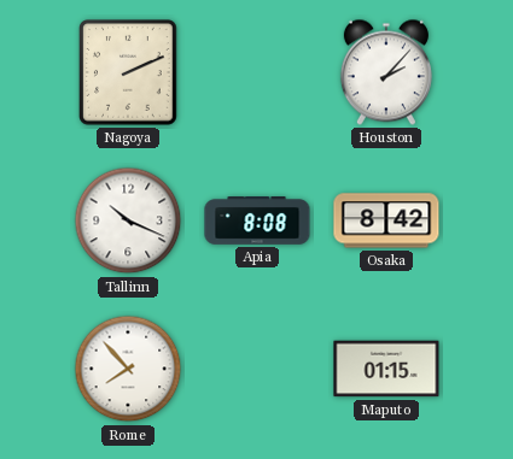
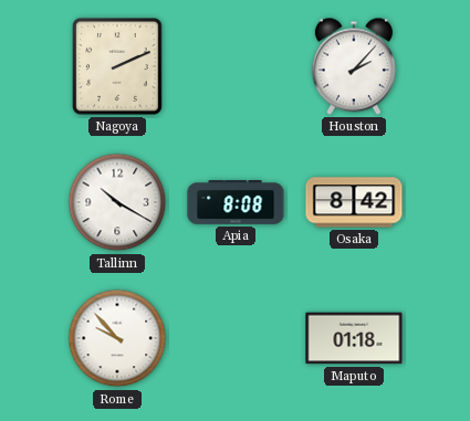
Tallinn: 10:19 -> 10:20 (117, 202)
Rome: 7:53 -> 9:53 (117, 338)
Maputo: 01:15 -> 01:18 (354, 338)
